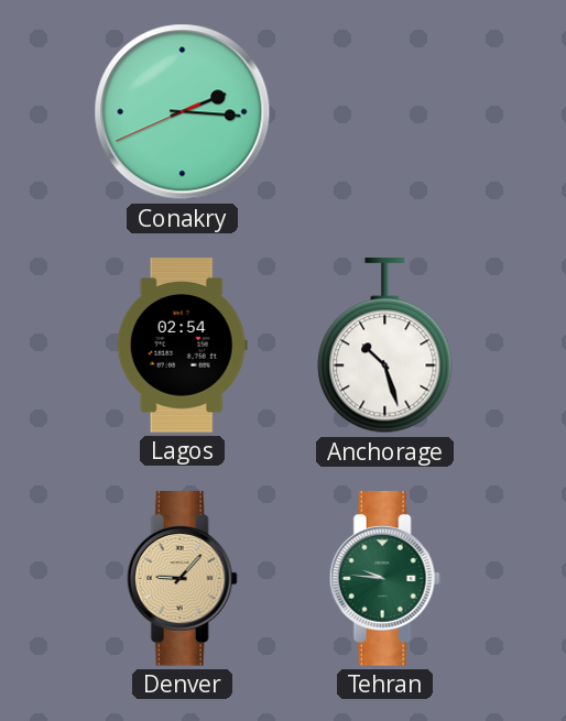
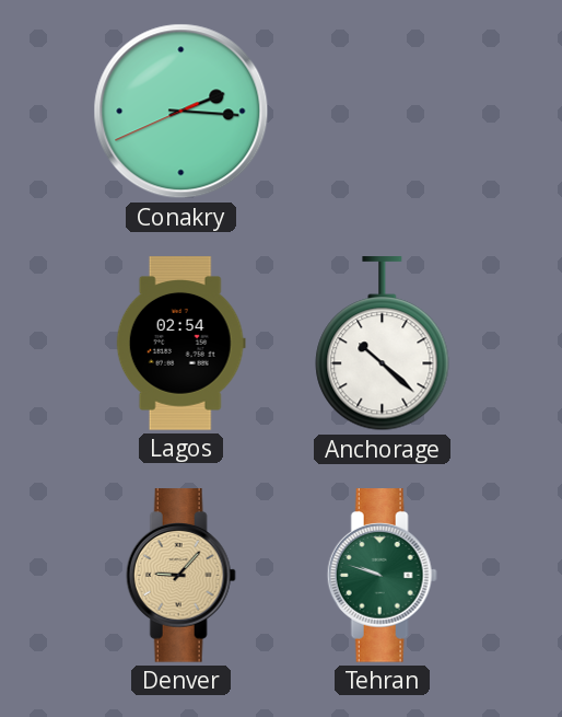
Anchorage: 10:27 -> 10:22 (383, 344)
Tehran: 9:46 -> 9:48 (382, 576)
